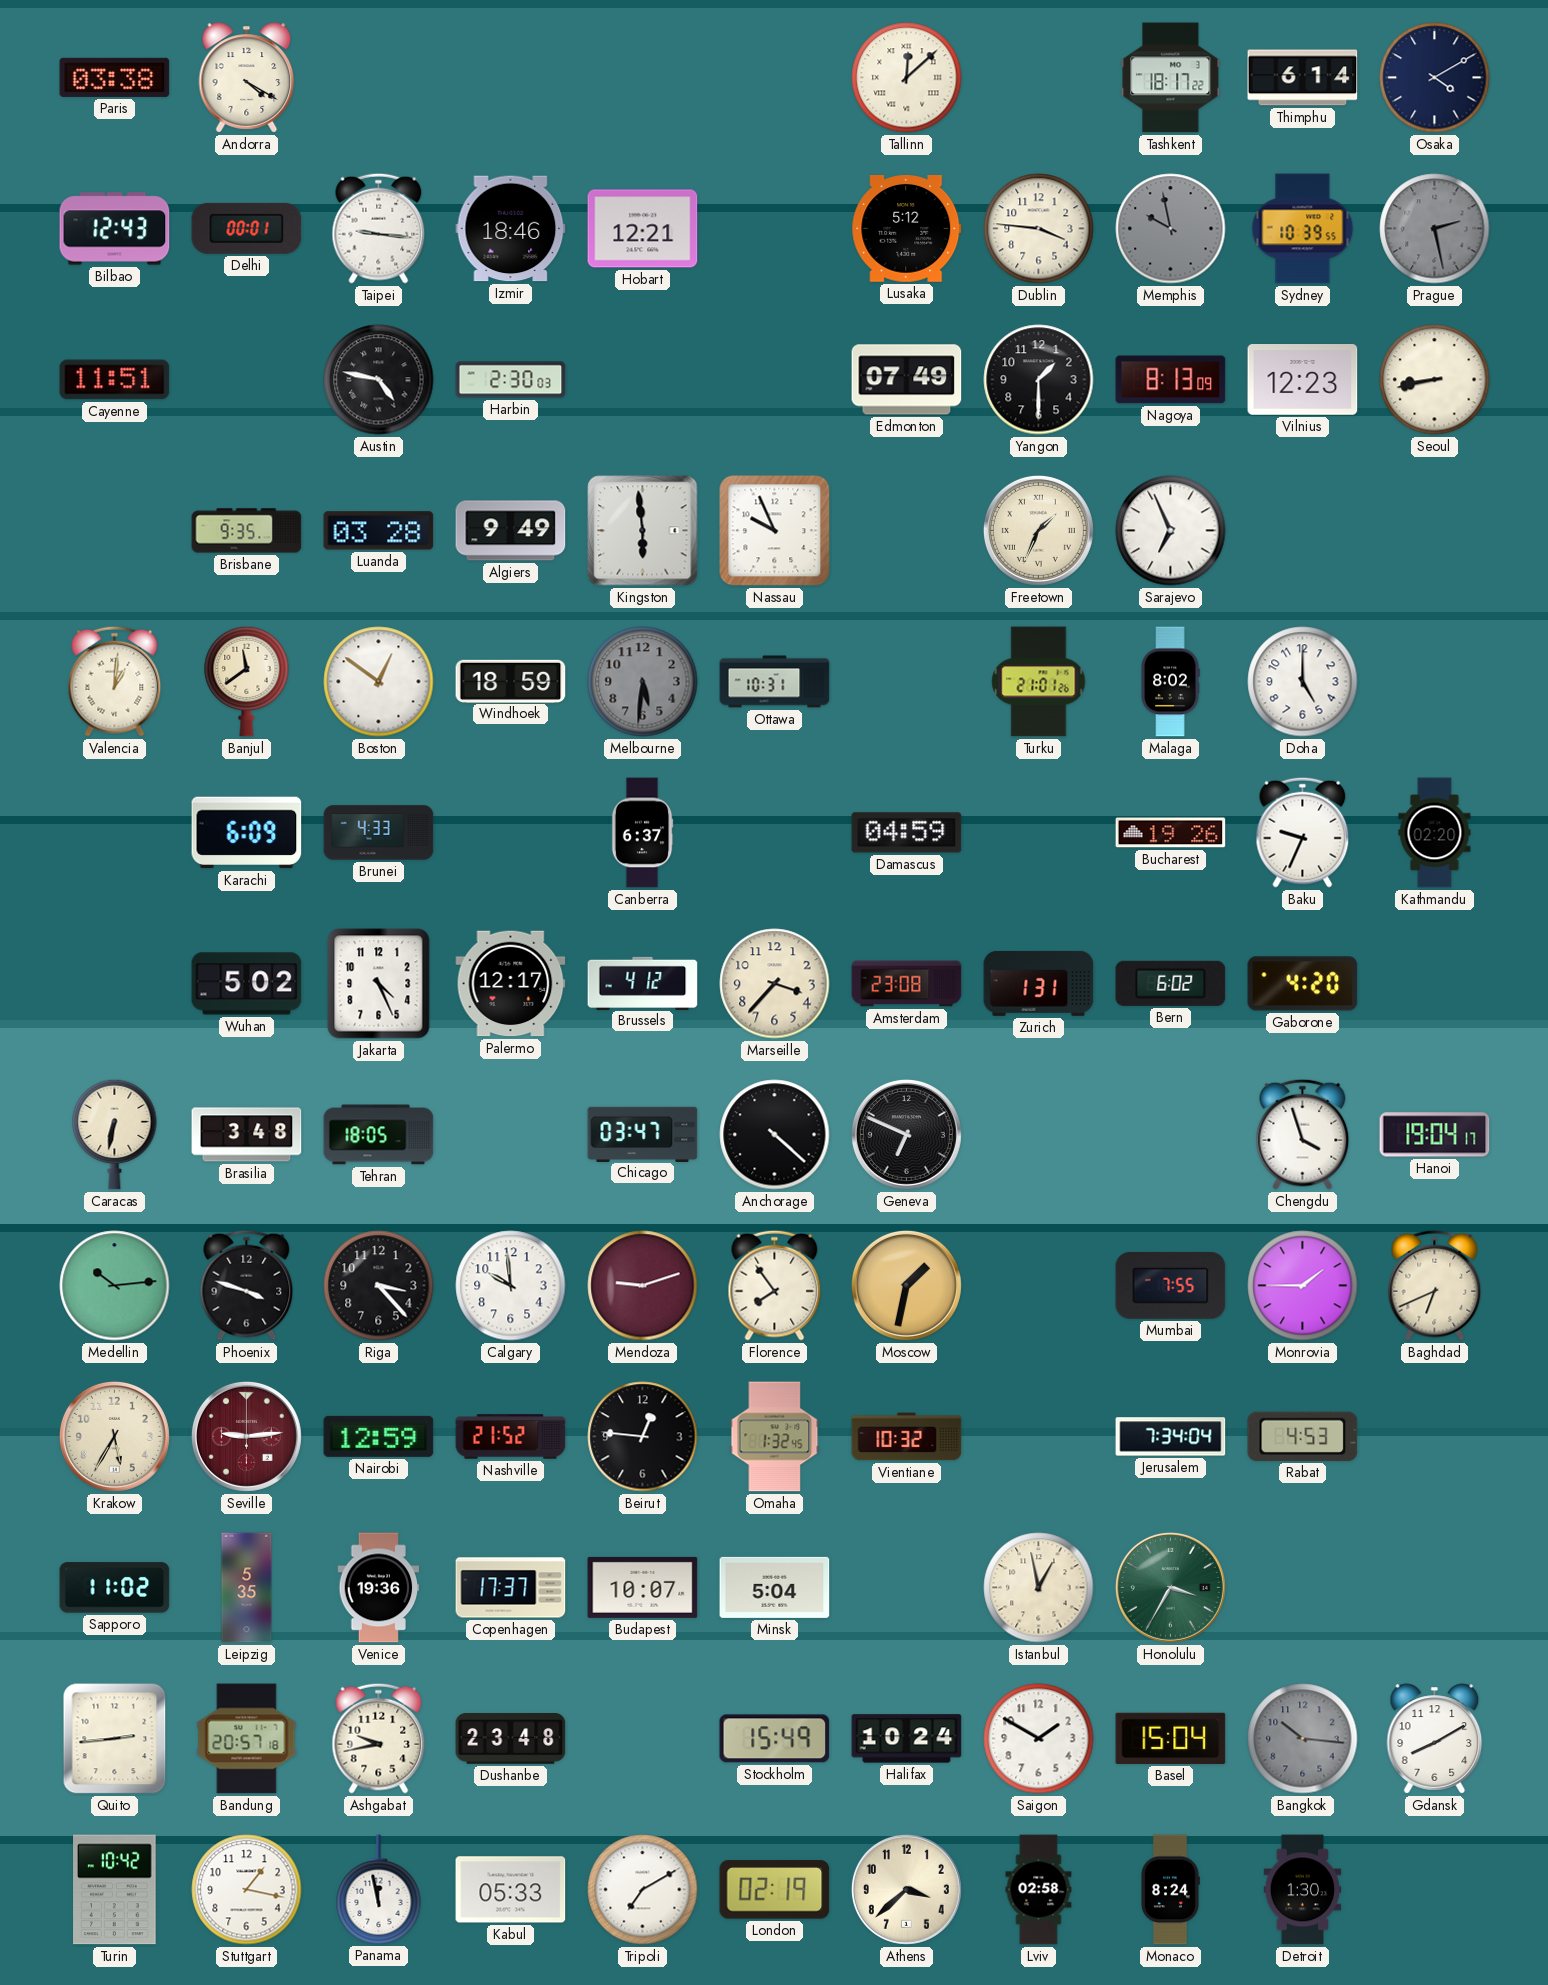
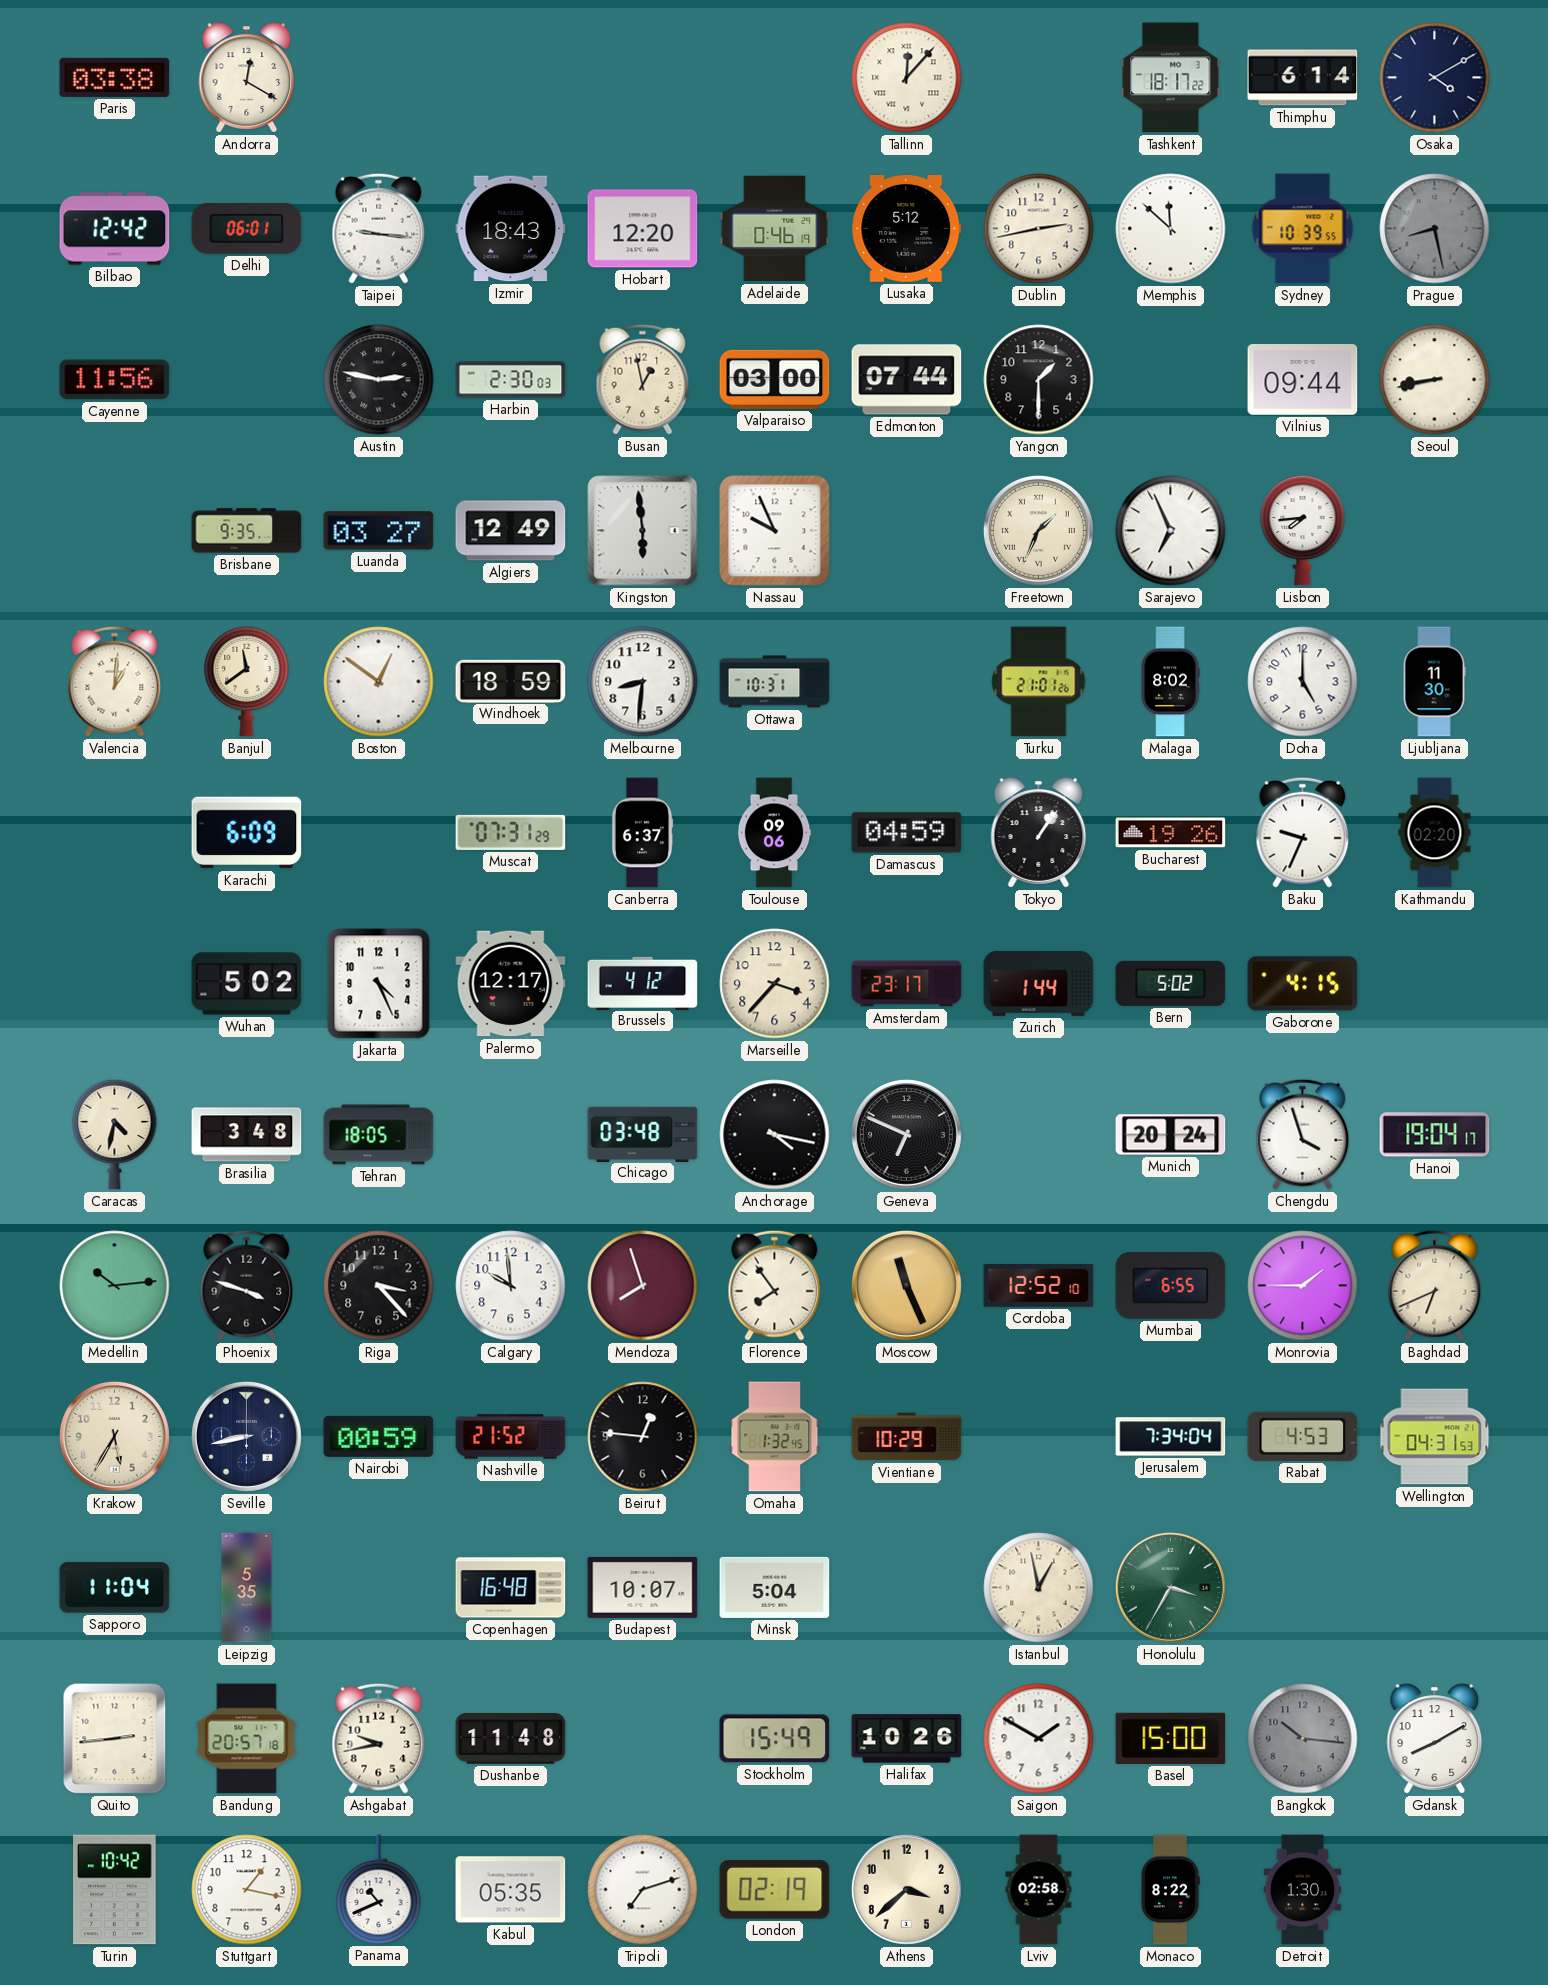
Andorra: 4:20 -> 12:20 (247, 78)
Tallinn: 12:08 -> 12:07 (907, 78)
Bilbao: 12:43 -> 12:42 (115, 229)
Delhi: 00:01 -> 06:01 (247, 228)
Izmir: 18:46 -> 18:43 (511, 229)
Hobart: 12:21 -> 12:20 (643, 229)
Adelaide: none -> 0:46 (775, 229)
Dublin: 3:46 -> 2:43 (1039, 229)
Memphis: 9:58 -> 11:52 (1171, 229)
Memphis dial: grey -> white (1171, 229)
Prague: 2:28 -> 8:28 (1435, 229)
Cayenne: 11:51 -> 11:56 (115, 380)
Austin: 4:47 -> 2:47 (379, 380)
Busan: none -> 12:58 (643, 379)
Valparaiso: none -> 03:00 (775, 379)
Edmonton: 07:49 -> 07:44 (907, 380)
Nagoya: 8:13 -> none (1171, 380)
Vilnius: 12:23 -> 09:44 (1303, 380)
Luanda: 03:28 -> 03:27 (379, 531)
Algiers: 9:49 -> 12:49 (511, 531)
Lisbon: none -> 7:44 (1303, 530)
Melbourne: 5:31 -> 8:31 (643, 682)
Melbourne dial: grey -> white (643, 682)
Ljubljana: none -> 11:30 (1434, 682)
Brunei: 4:33 -> none (379, 833)
Muscat: none -> 07:31 (511, 832)
Toulouse: none -> 09:06 (774, 833)
Tokyo: none -> 1:06 (1039, 833)
Amsterdam: 23:08 -> 23:17 (907, 984)
Zurich: 1:31 -> 1:44 (1039, 983)
Bern: 6:02 -> 5:02 (1171, 983)
Gaborone: 4:20 -> 4:15 (1303, 984)
Caracas: 6:32 -> 4:32 (115, 1134)
Chicago: 03:47 -> 03:48 (643, 1134)
Anchorage: 4:22 -> 4:17 (775, 1135)
Munich: none -> 20:24 (1171, 1135)
Mendoza: 9:12 -> 7:57 (643, 1286)
Moscow: 1:32 -> 11:26 (906, 1285)
Cordoba: none -> 12:52 (1039, 1285)
Mumbai: 7:55 -> 6:55 (1171, 1286)
Seville: 9:14 -> 8:43 (246, 1436)
Seville dial: burgundy -> navy (246, 1436)
Nairobi: 12:59 -> 00:59 (379, 1436)
Vientiane: 10:32 -> 10:29 (907, 1437)
Wellington: none -> 04:31 (1435, 1437)
Sapporo: 11:02 -> 11:04 (115, 1588)
Venice: 19:36 -> none (379, 1588)
Copenhagen: 17:37 -> 16:48 (511, 1588)
Dushanbe: 23:48 -> 11:48 (511, 1739)
Halifax: 10:24 -> 10:26 (907, 1739)
Basel: 15:04 -> 15:00 (1171, 1738)
Panama: 11:58 -> 10:41 (379, 1889)
Kabul: 05:33 -> 05:35 (511, 1890)
Tripoli: 7:10 -> 7:12 (643, 1890)
Monaco: 8:24 -> 8:22 (1170, 1890)
